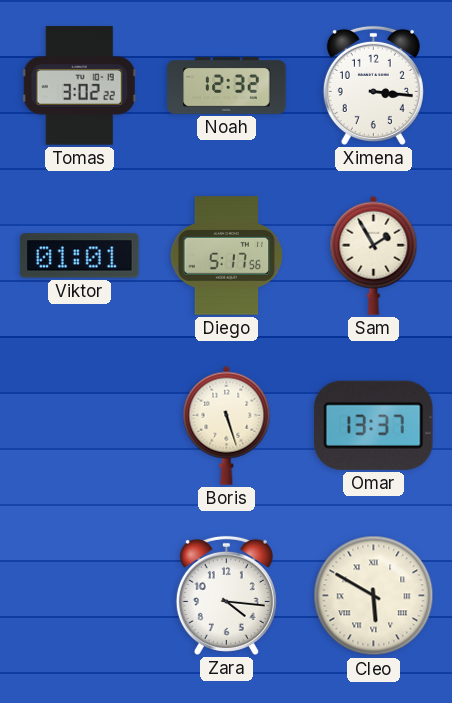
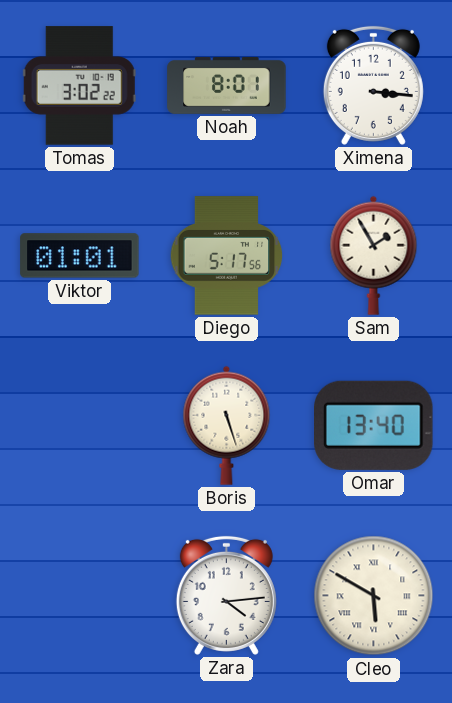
Noah: 12:32 -> 8:01 (227, 85)
Omar: 13:37 -> 13:40 (374, 425)
Zara: 4:16 -> 4:14 (226, 595)
